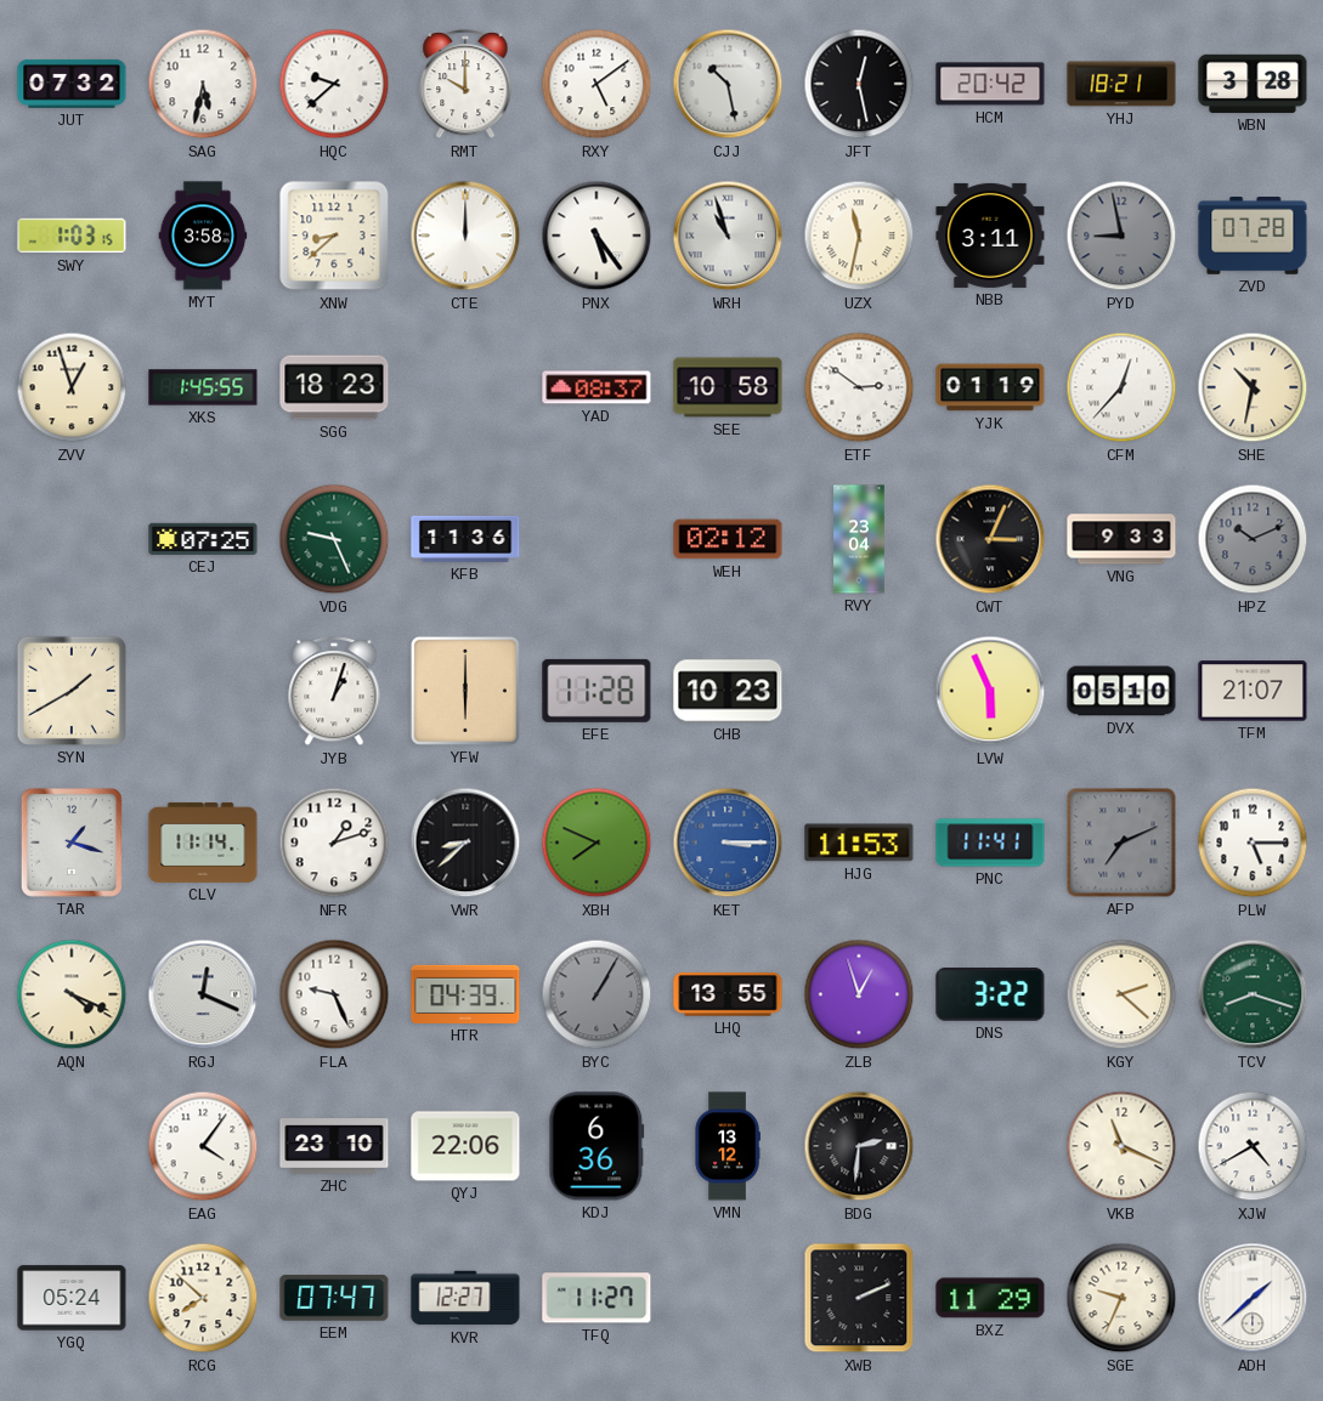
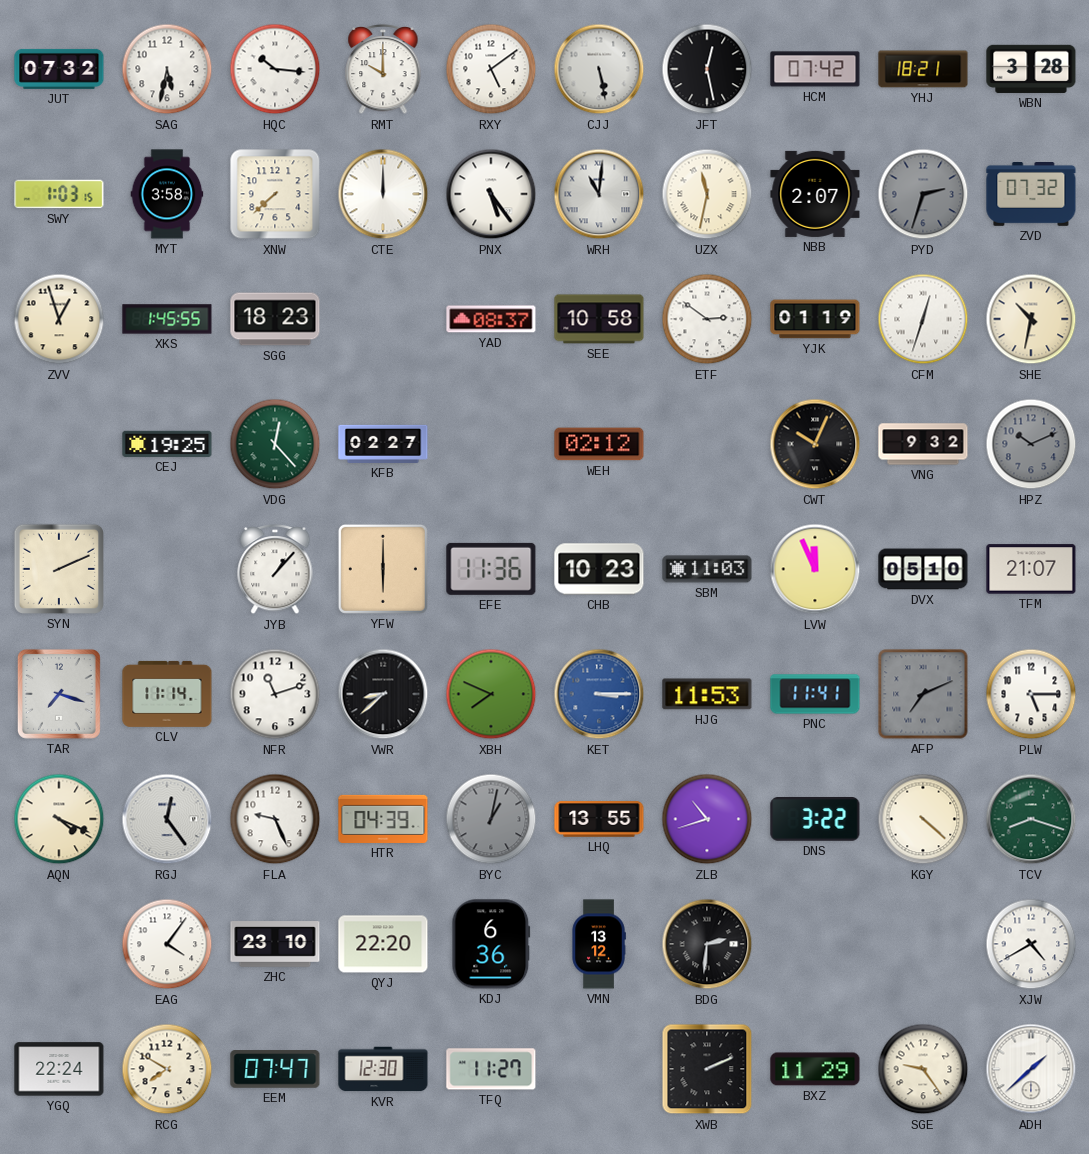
HQC: 9:38 -> 10:16 (275, 69)
CJJ: 10:28 -> 5:28 (599, 69)
HCM: 20:42 -> 07:42 (815, 69)
XNW: 8:38 -> 7:38 (275, 194)
WRH: 10:57 -> 11:01 (599, 194)
NBB: 3:11 -> 2:07 (815, 194)
PYD: 8:58 -> 2:33 (923, 194)
ZVD: 07:28 -> 07:32 (1031, 195)
CFM: 12:37 -> 12:33 (923, 319)
CEJ: 07:25 -> 19:25 (167, 444)
VDG: 9:26 -> 12:23 (275, 444)
KFB: 11:36 -> 02:27 (383, 444)
RVY: 23:04 -> none (859, 539)
CWT: 3:04 -> 10:04 (815, 444)
VNG: 9:33 -> 9:32 (923, 444)
SYN: 1:40 -> 2:11 (59, 569)
JYB: 1:03 -> 1:07 (275, 569)
EFE: 11:28 -> 11:36 (491, 569)
SBM: none -> 11:03 (707, 569)
LVW: 5:56 -> 11:56 (815, 569)
TAR: 1:18 -> 7:18 (59, 694)
NFR: 1:12 -> 11:12 (275, 694)
RGJ: 12:19 -> 12:24 (167, 819)
BYC: 1:05 -> 1:02 (491, 819)
ZLB: 12:57 -> 10:42 (707, 819)
KGY: 2:22 -> 4:22 (923, 819)
QYJ: 22:06 -> 22:20 (383, 944)
VKB: 11:19 -> none (1121, 1146)
YGQ: 05:24 -> 22:24 (59, 1069)
RCG: 7:52 -> 7:50 (167, 1069)
KVR: 12:27 -> 12:30 (383, 1069)
SGE: 9:34 -> 9:24 (923, 1069)
